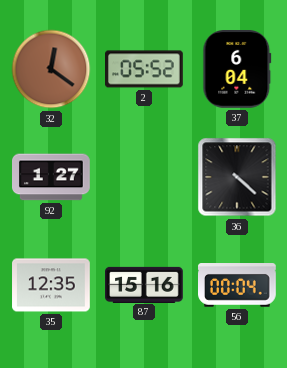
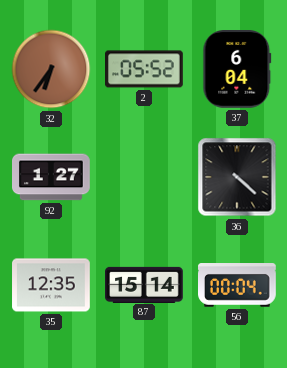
32: 12:21 -> 6:36 (51, 69)
87: 15:16 -> 15:14 (144, 284)
